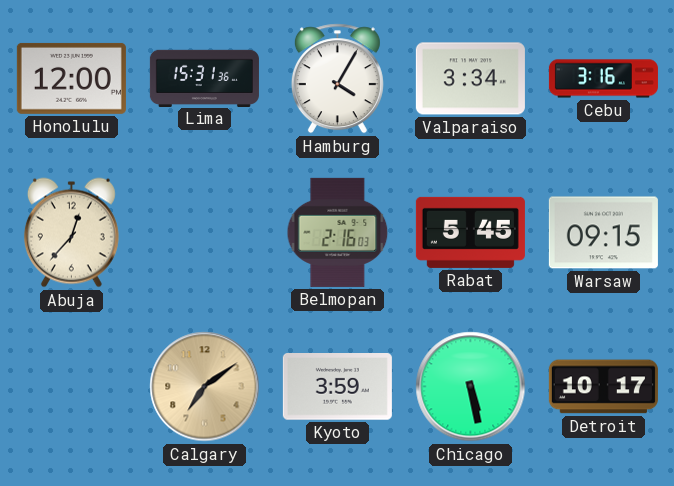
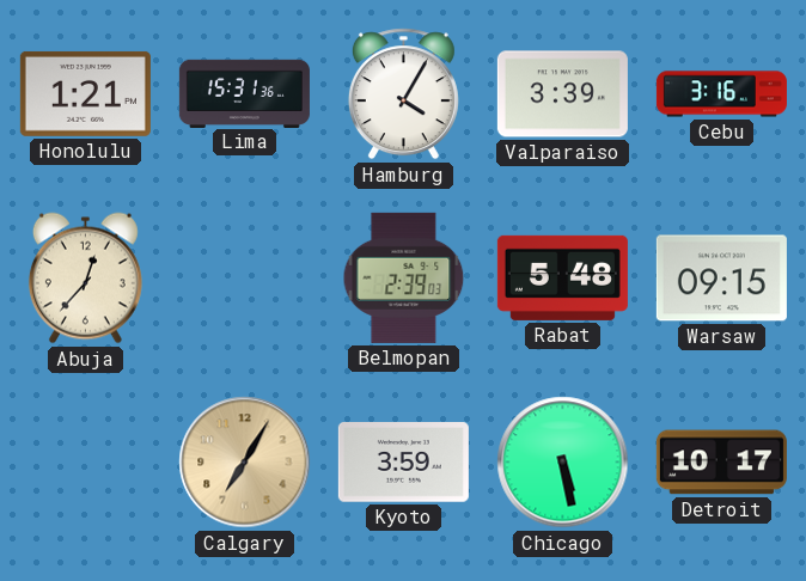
Honolulu: 12:00 -> 1:21 (85, 93)
Valparaiso: 3:34 -> 3:39 (562, 94)
Belmopan: 2:16 -> 2:39 (404, 277)
Rabat: 5:45 -> 5:48 (562, 277)
Calgary: 7:09 -> 7:05 (245, 463)
